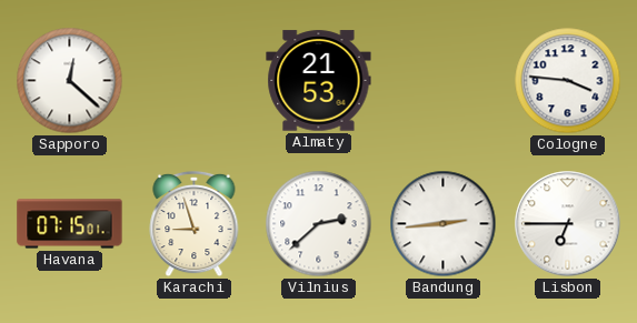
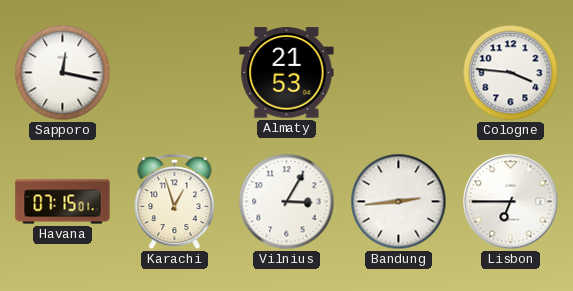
Sapporo: 12:22 -> 12:17 (63, 73)
Karachi: 8:57 -> 12:57 (175, 202)
Vilnius: 2:38 -> 3:05 (287, 202)
